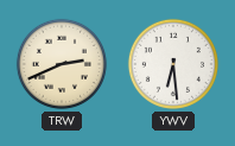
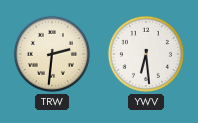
TRW: 2:41 -> 2:31 (52, 54)
